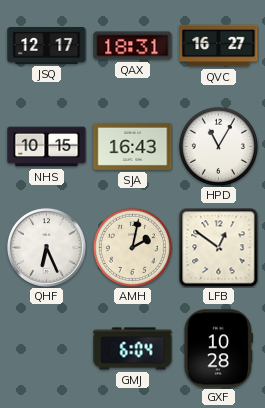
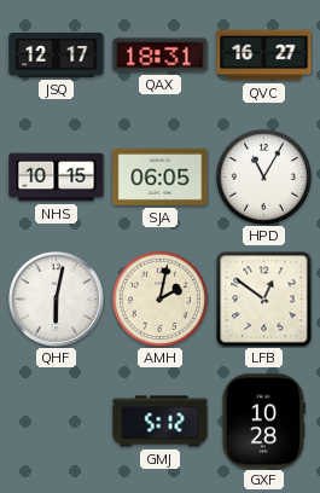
SJA: 16:43 -> 06:05 (161, 176)
QHF: 6:26 -> 6:02 (57, 300)
GMJ: 6:04 -> 5:12 (161, 422)
